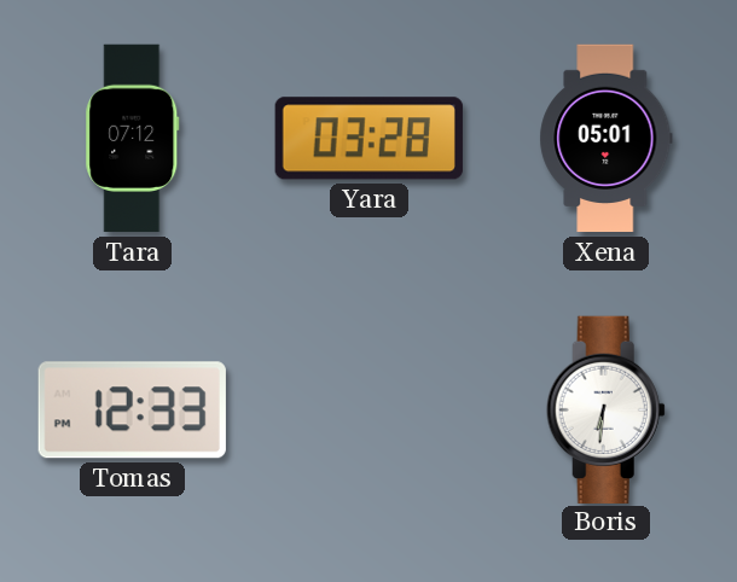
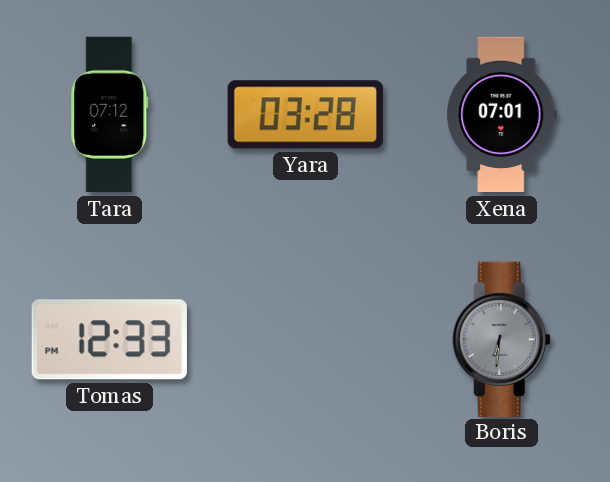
Xena: 05:01 -> 07:01 (502, 115)
Boris dial: white -> grey (501, 339)
